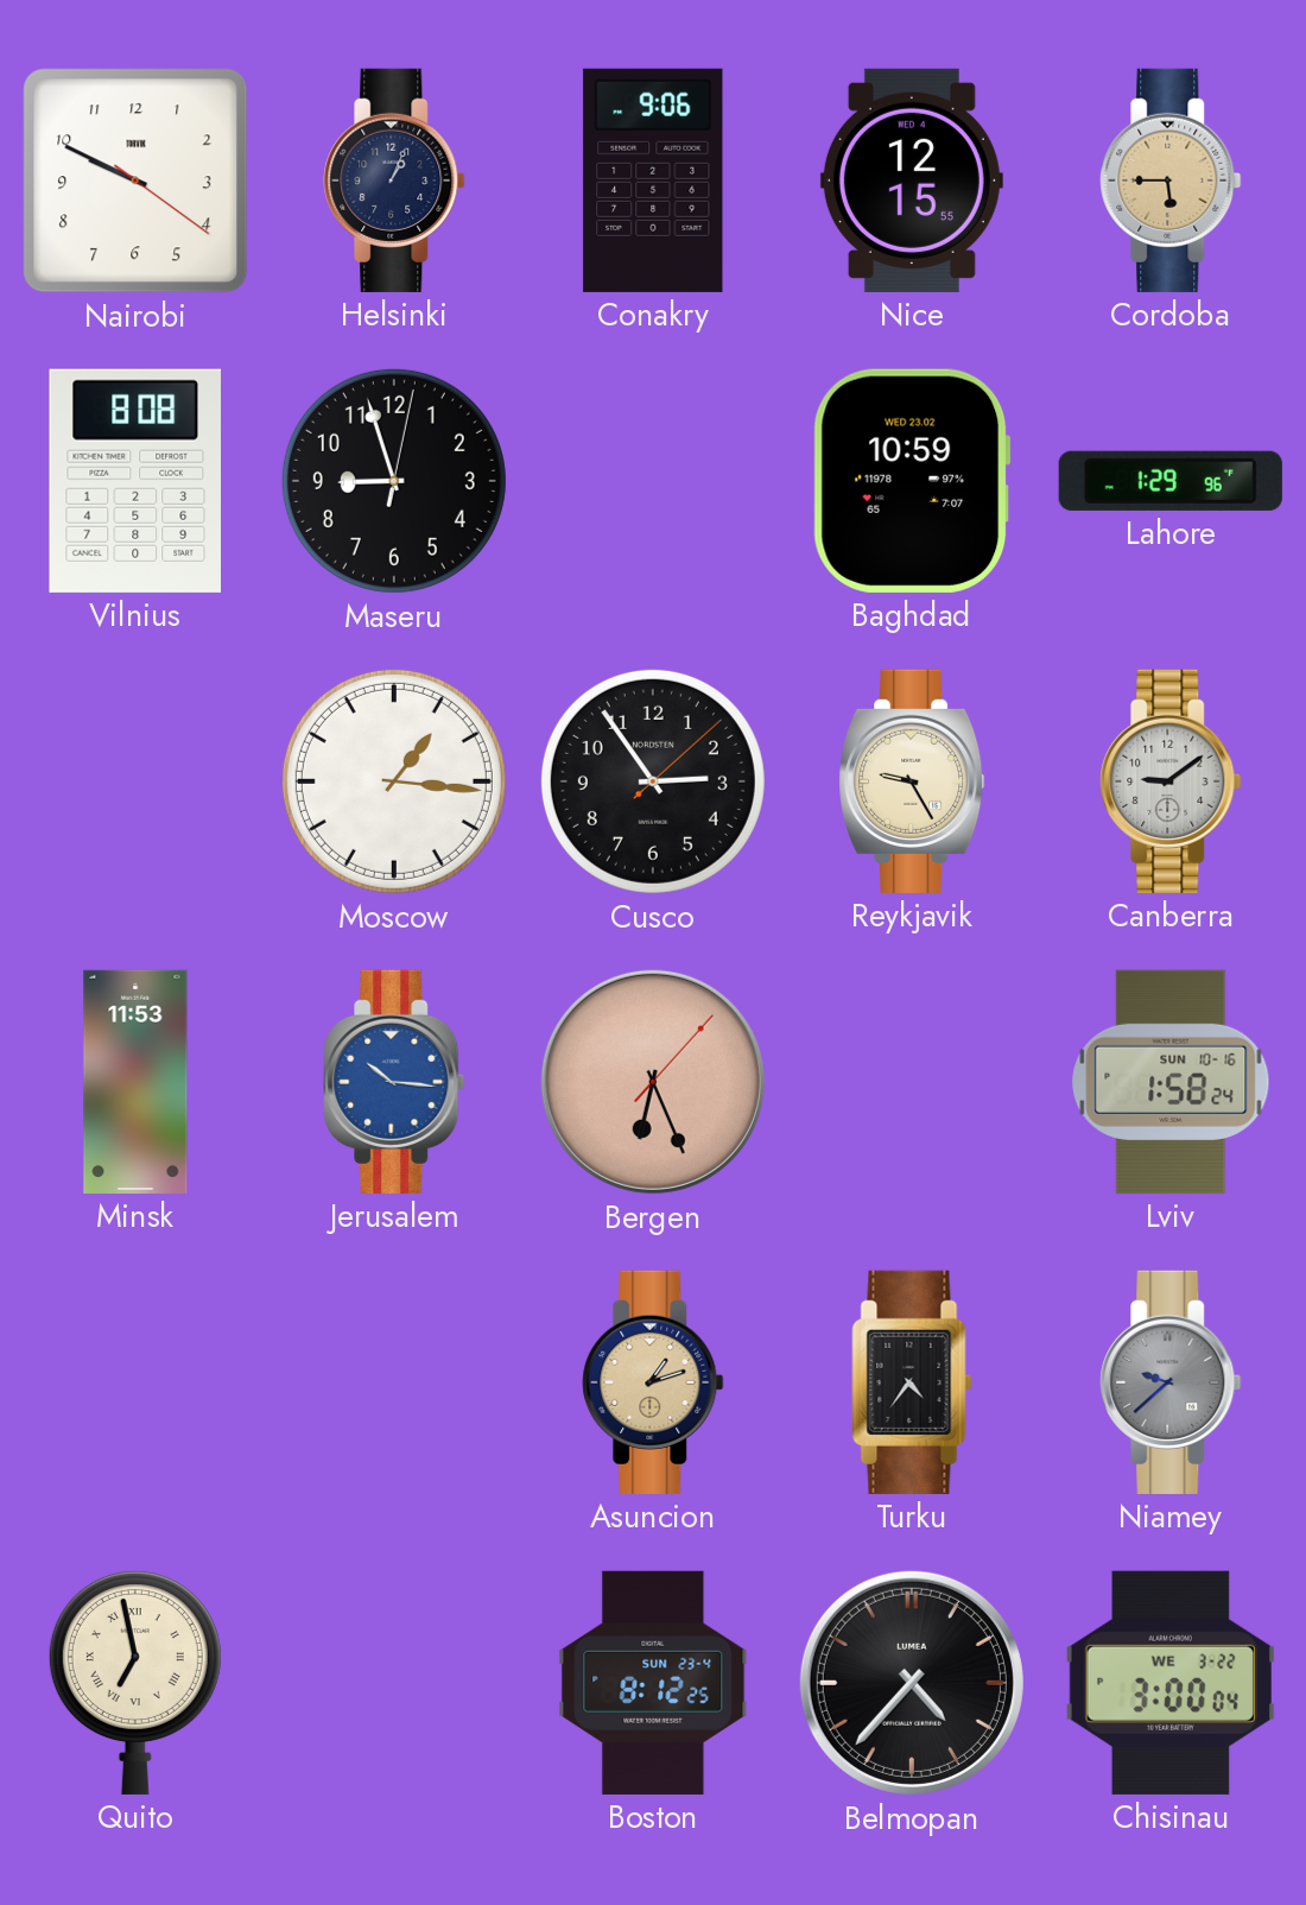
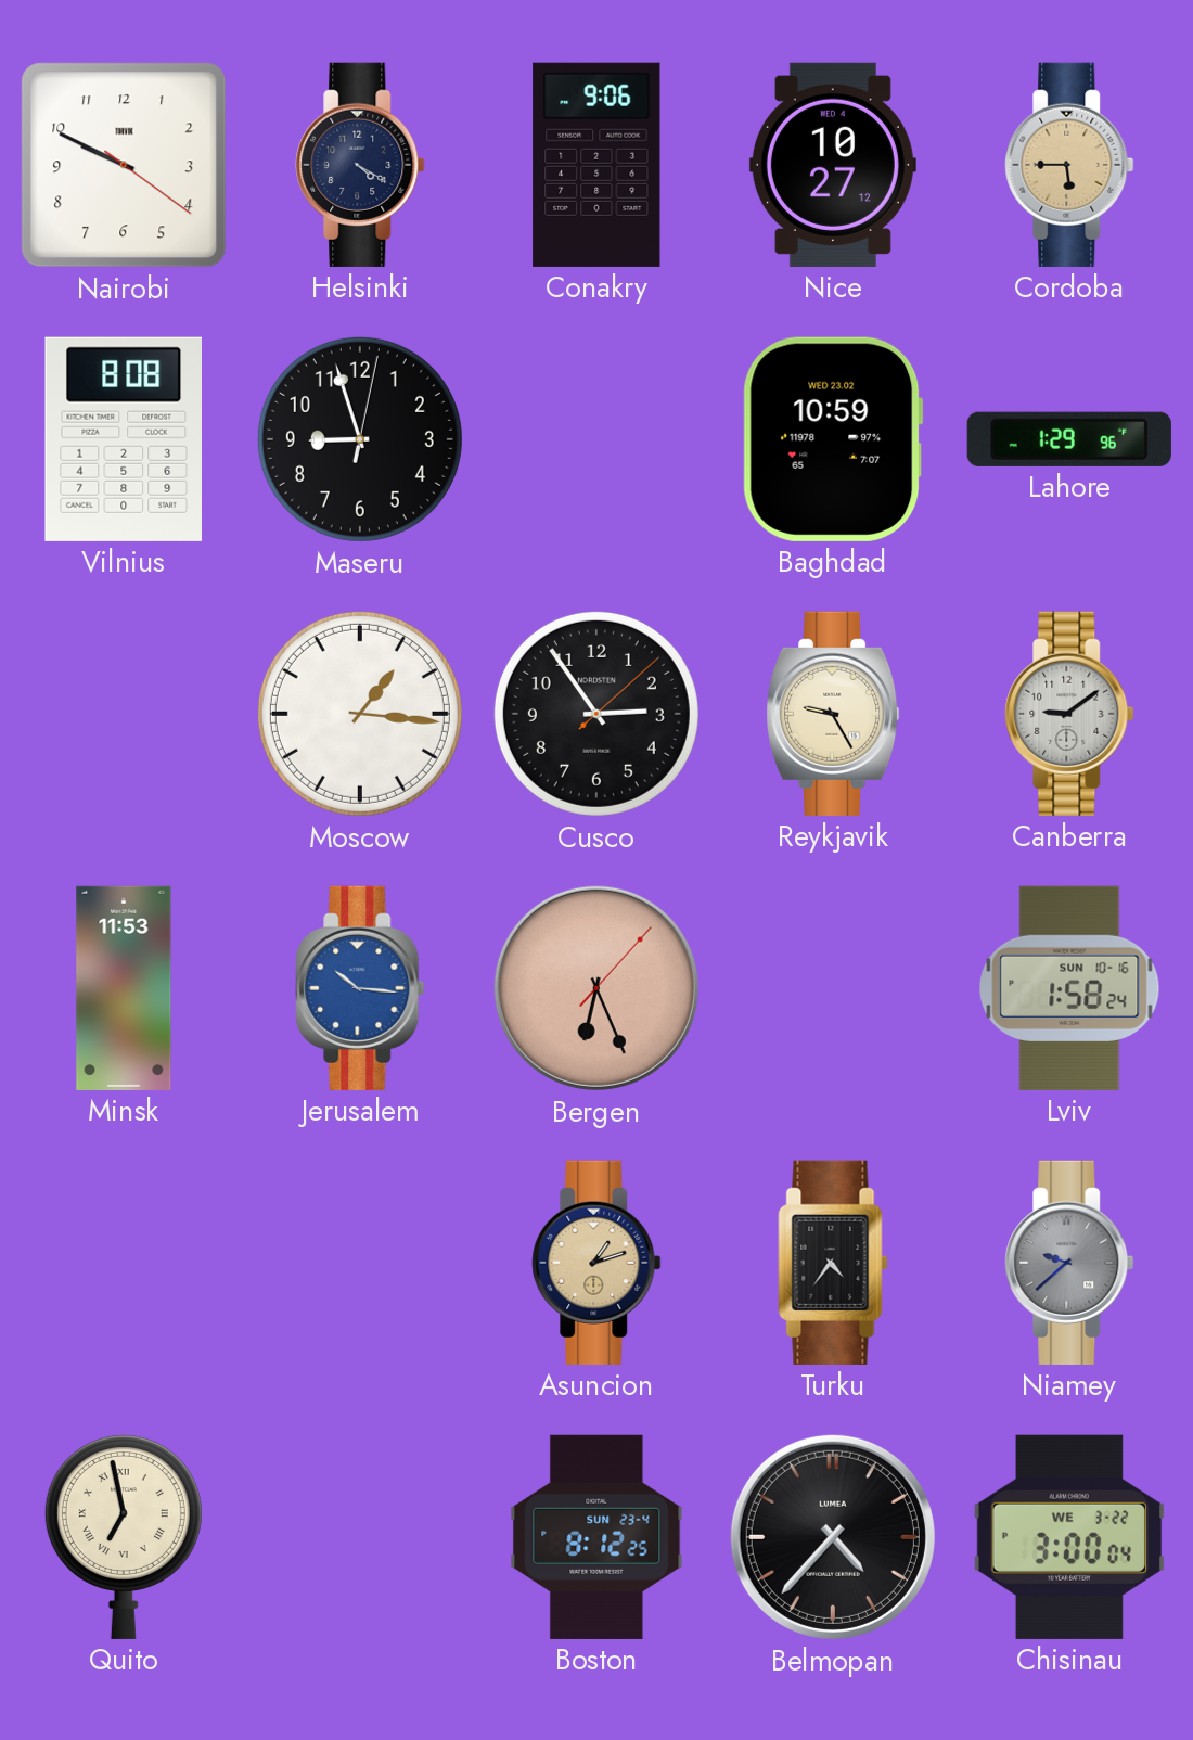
Helsinki: 1:04 -> 4:20 (360, 165)
Nice: 12:15 -> 10:27 (833, 165)
